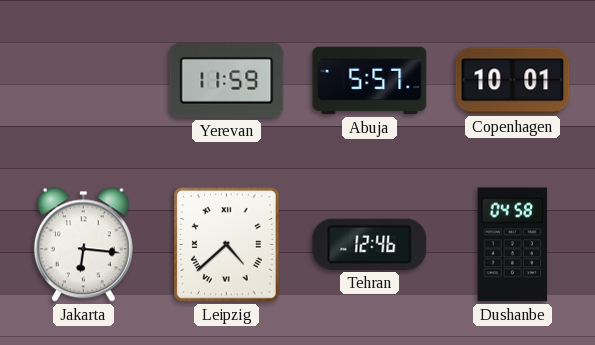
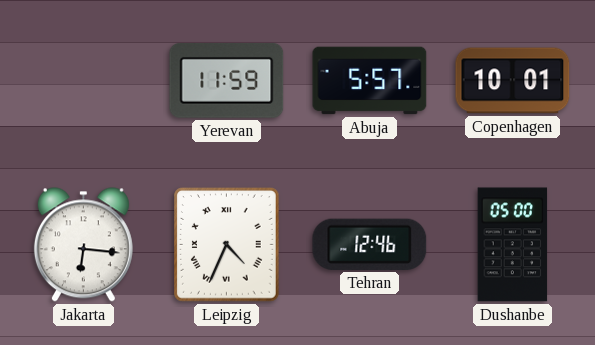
Leipzig: 4:38 -> 4:34 (227, 245)
Dushanbe: 04:58 -> 05:00 (513, 245)
